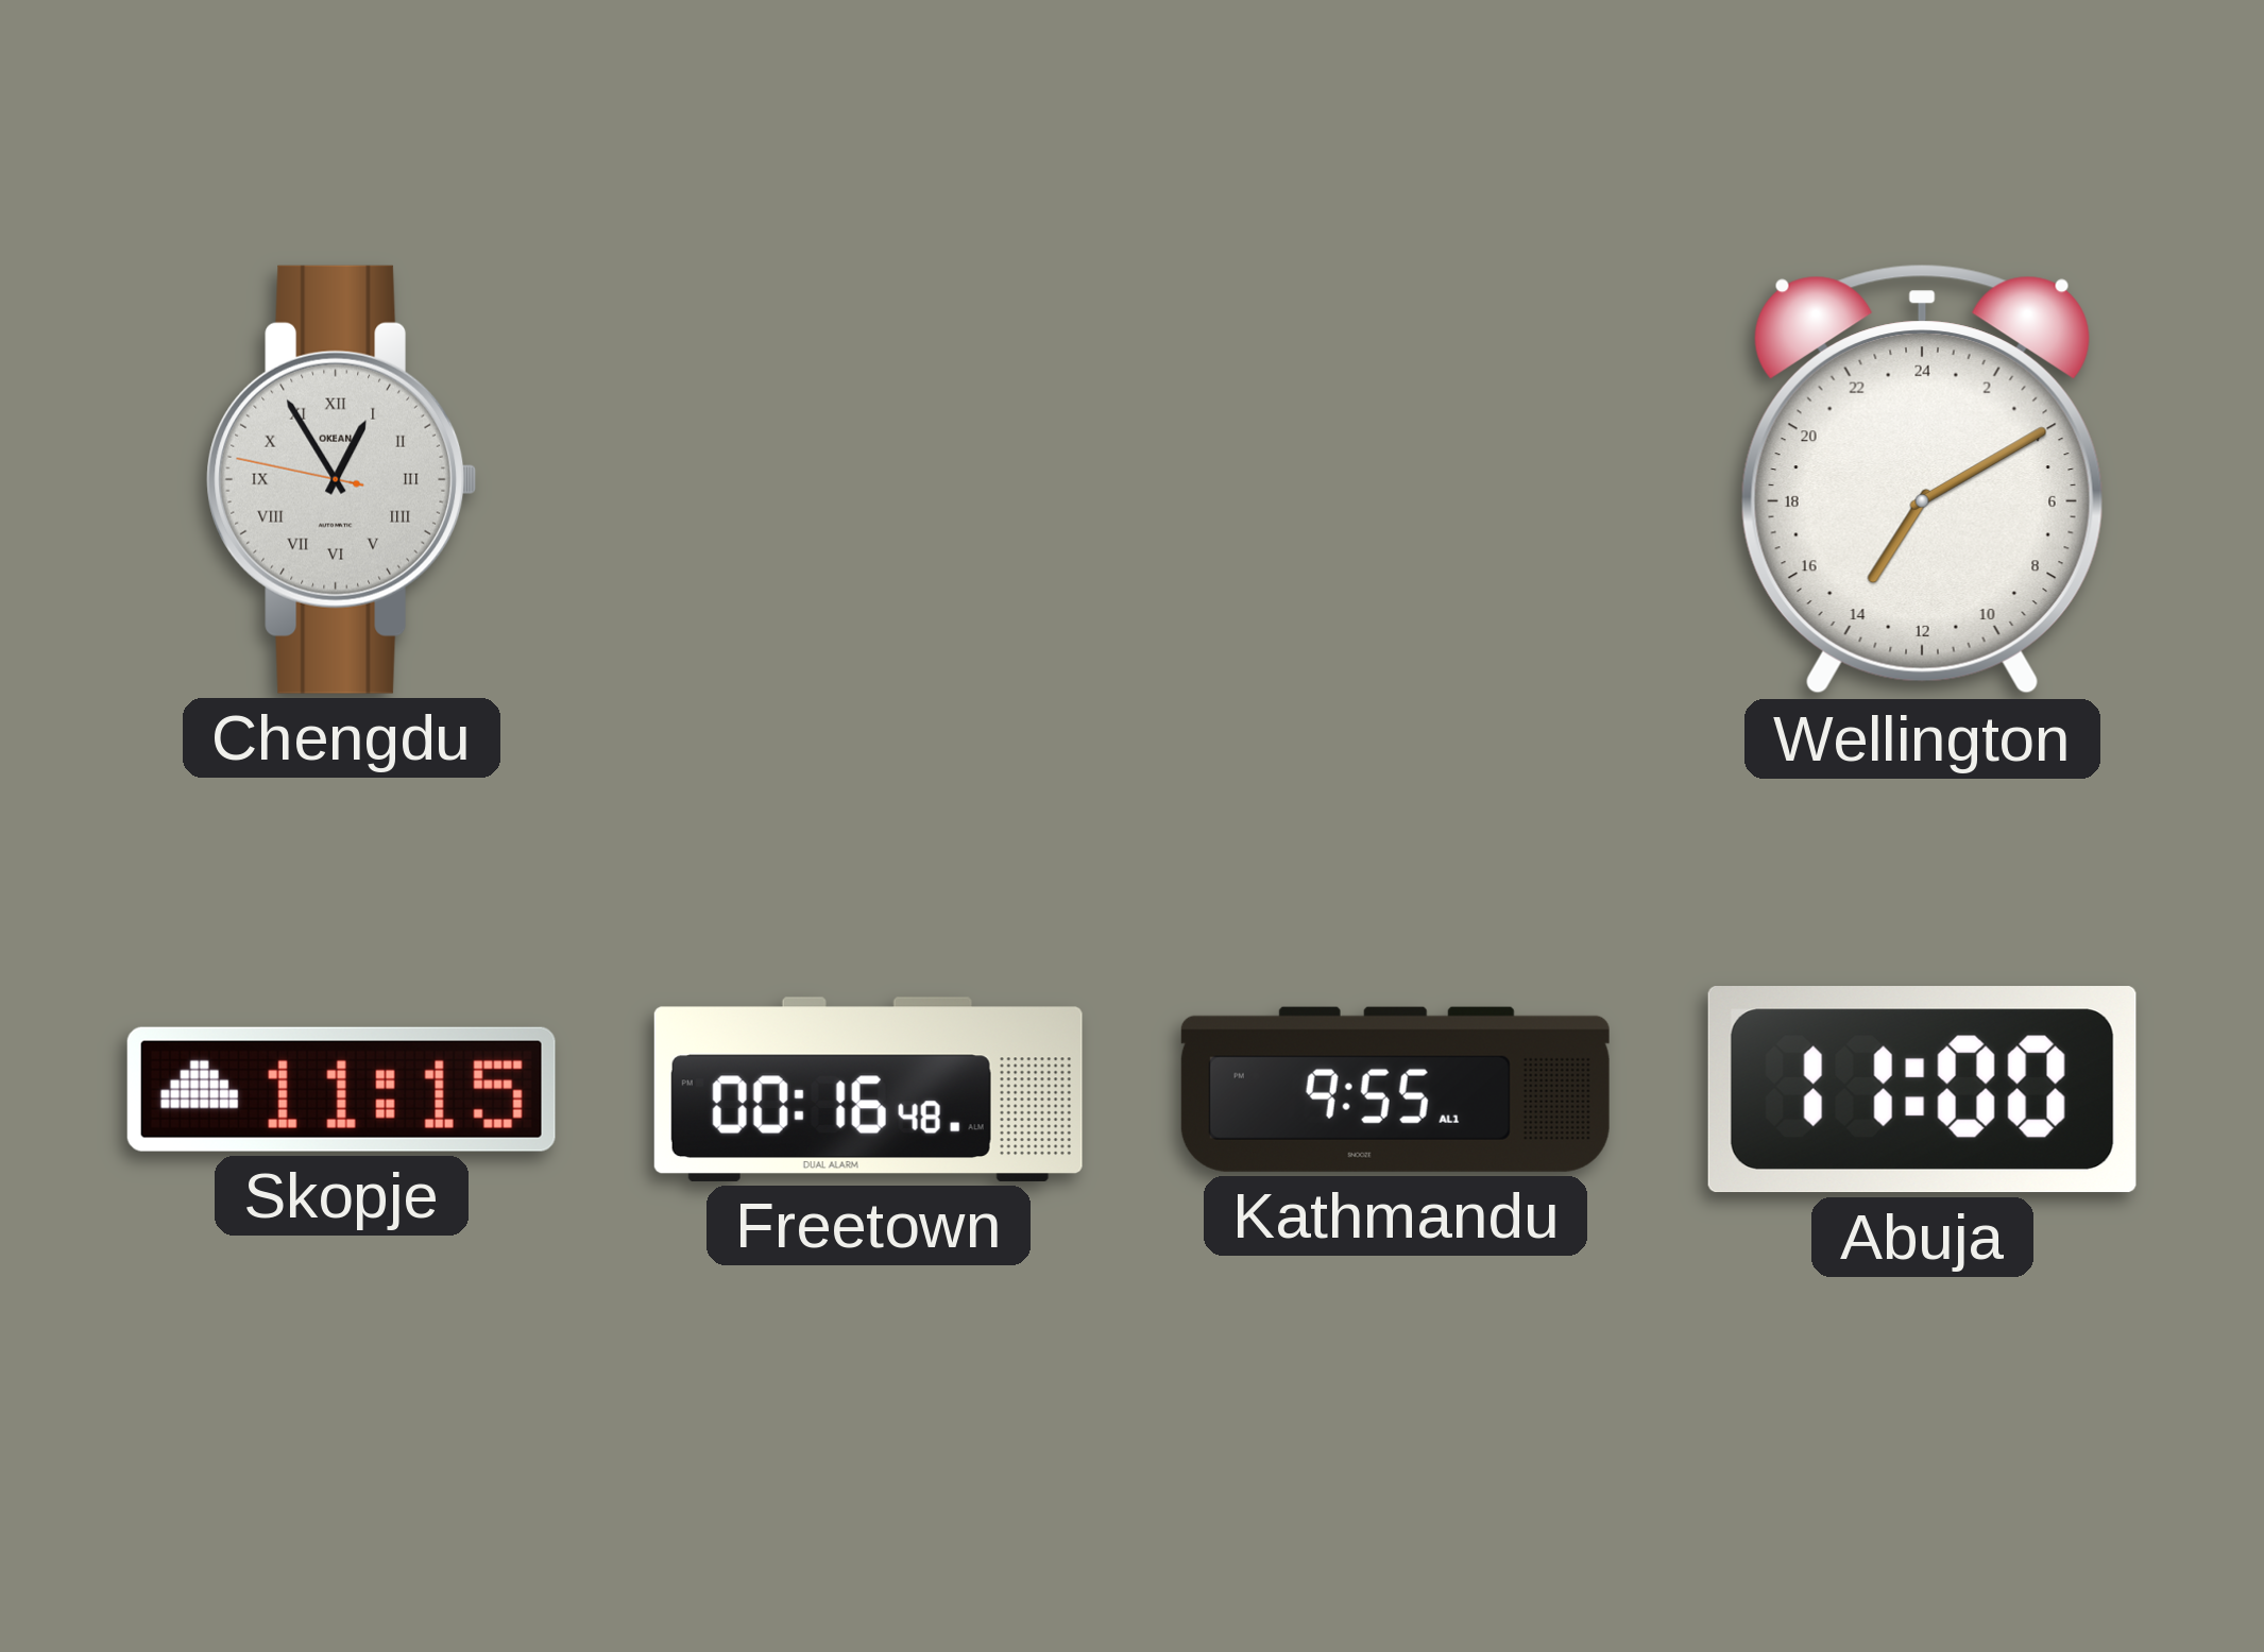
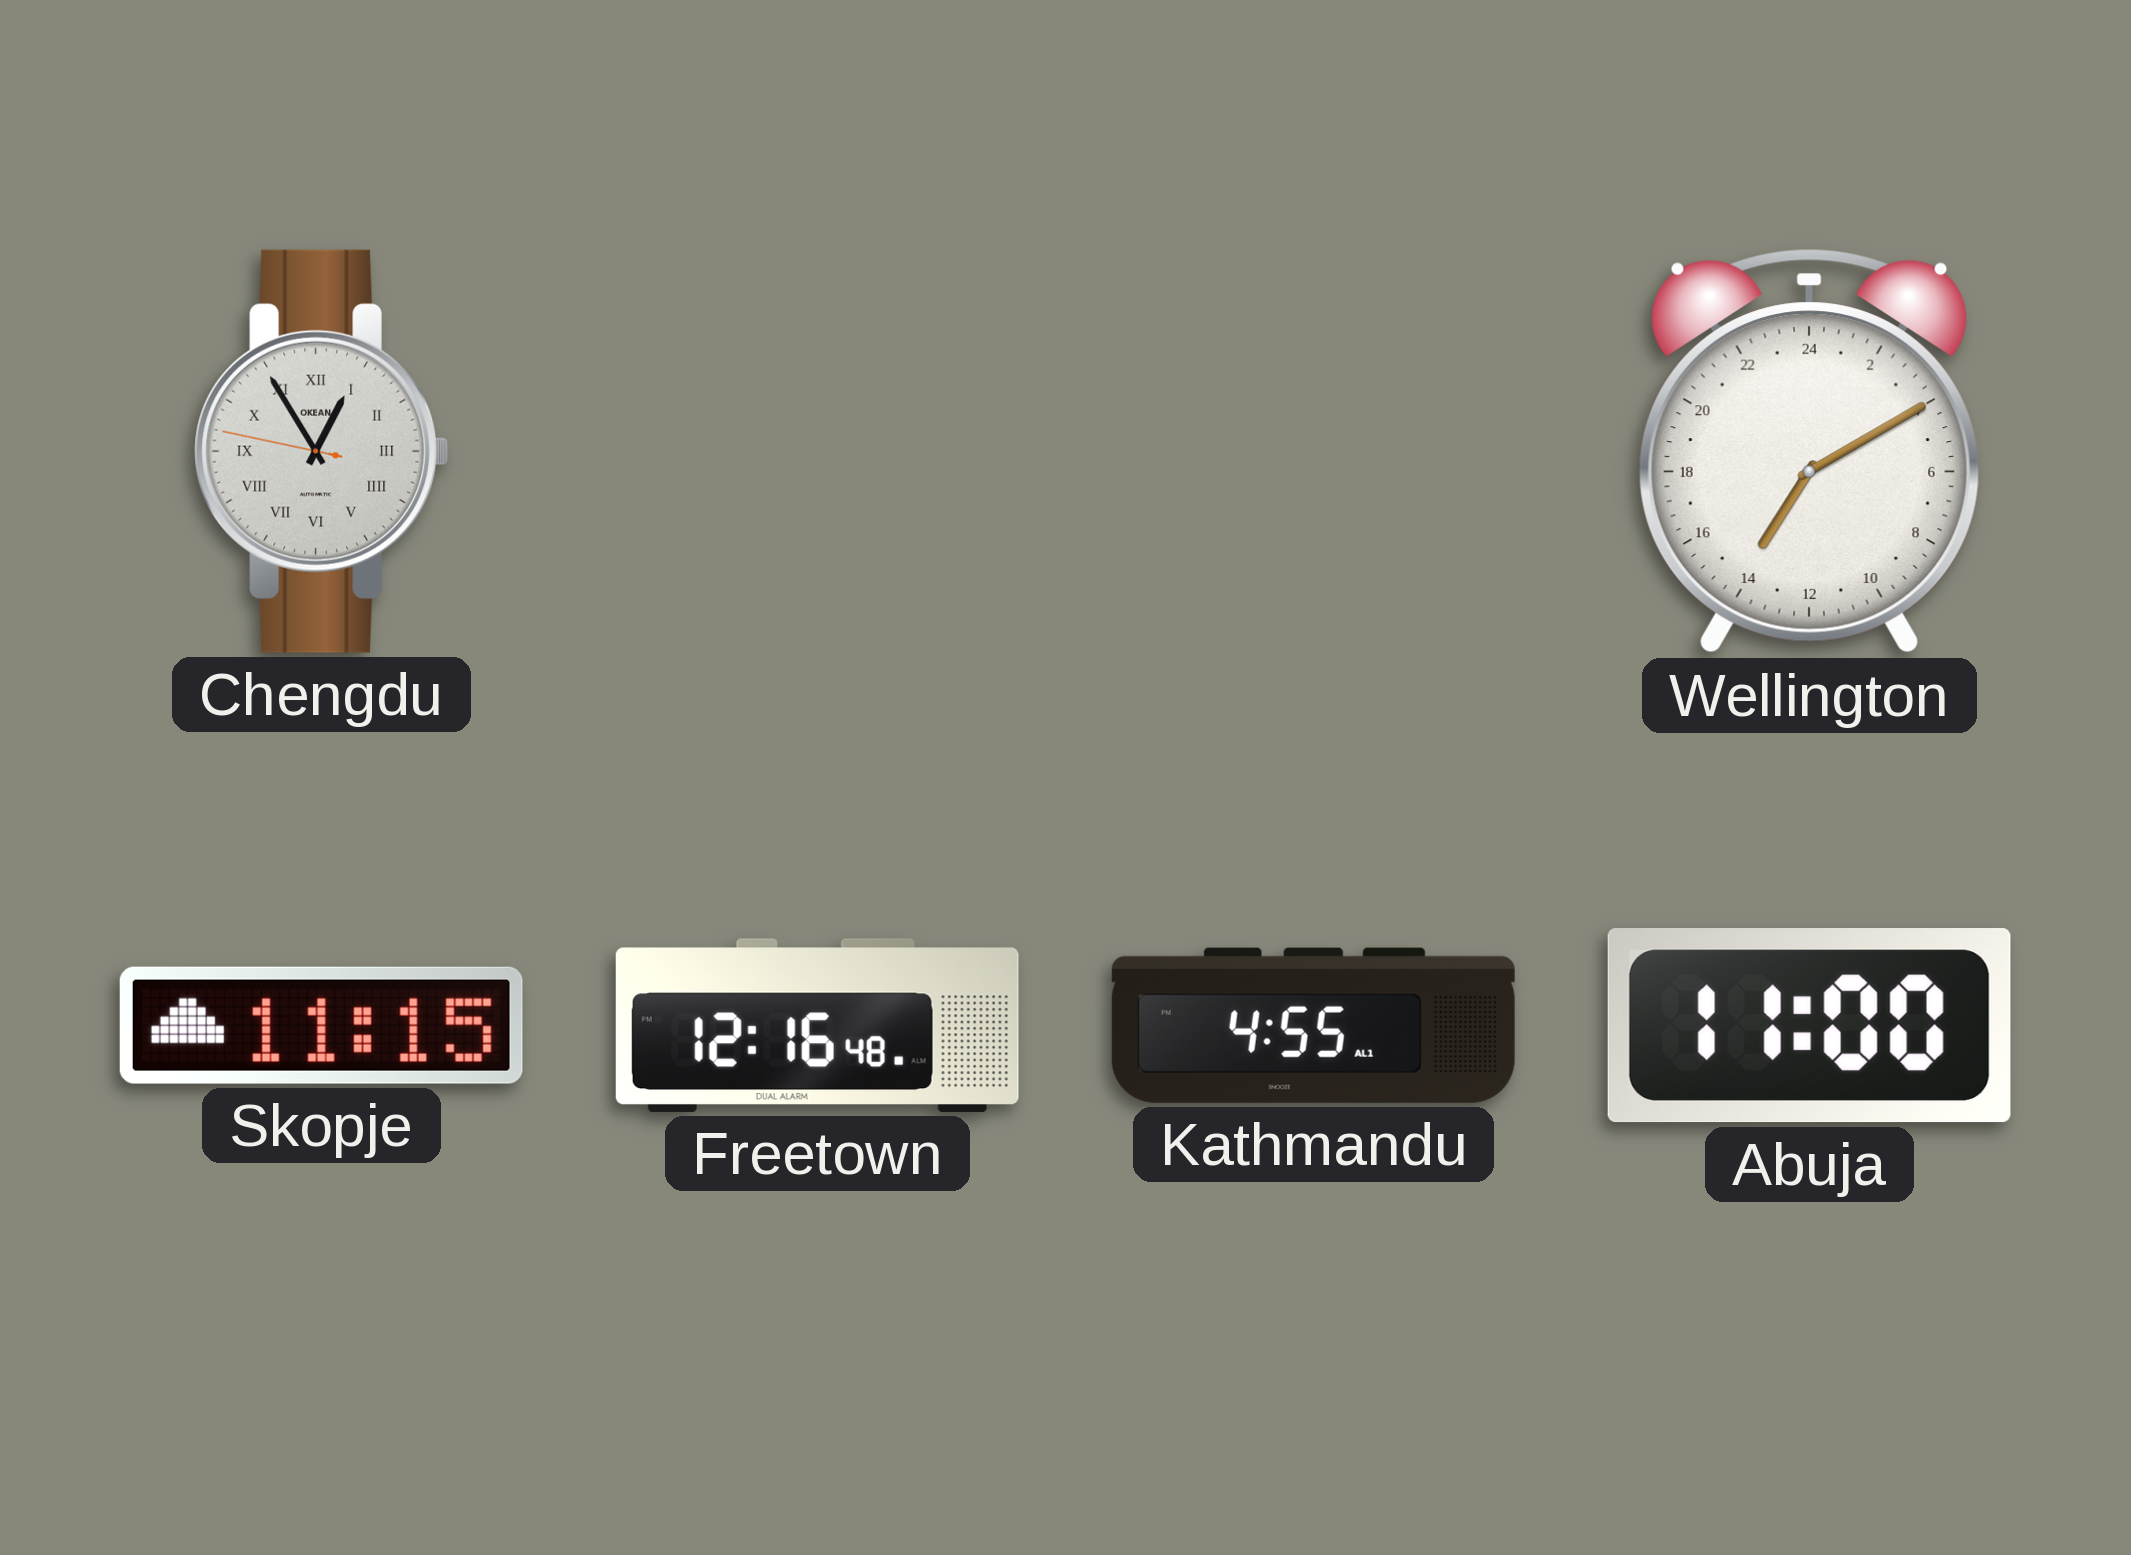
Freetown: 00:16 -> 12:16 (817, 1025)
Kathmandu: 9:55 -> 4:55 (1313, 1025)
